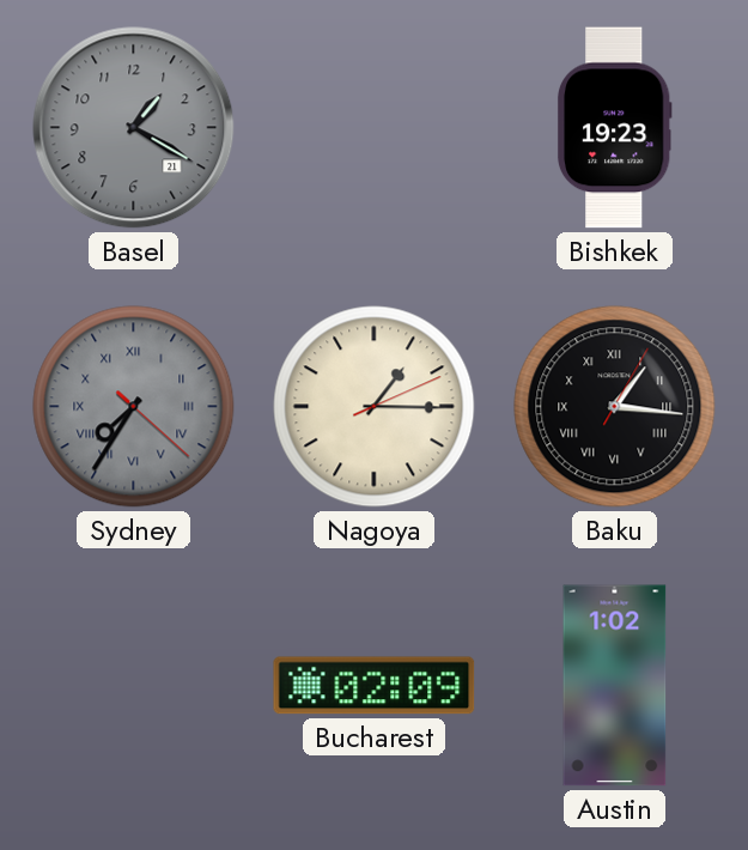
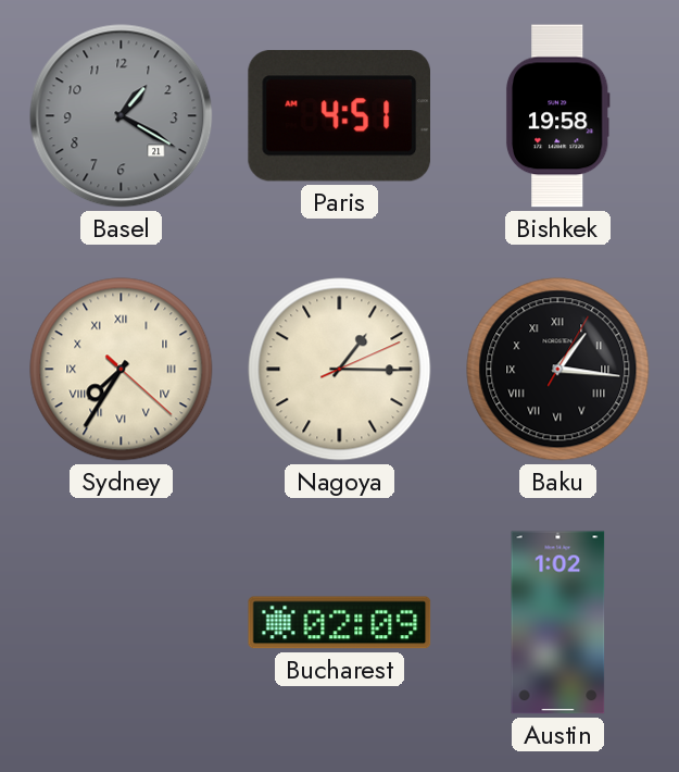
Paris: none -> 4:51 (339, 115)
Bishkek: 19:23 -> 19:58 (557, 116)
Sydney dial: grey -> cream (122, 370)
